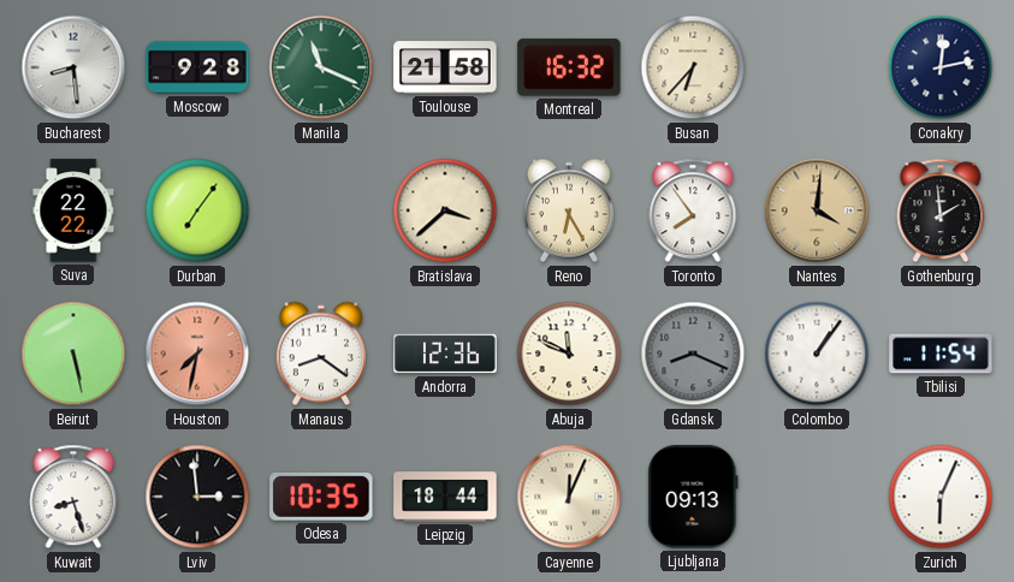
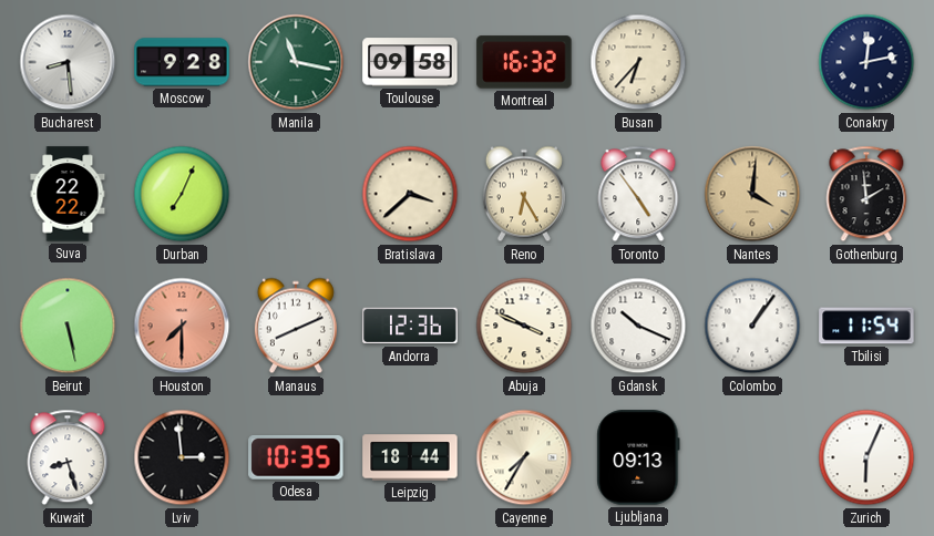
Manila: 11:19 -> 11:17 (296, 62)
Toulouse: 21:58 -> 09:58 (410, 62)
Durban: 7:06 -> 7:04 (182, 194)
Toronto: 7:54 -> 4:54 (638, 194)
Houston: 7:32 -> 7:30 (182, 326)
Manaus: 8:21 -> 8:11 (296, 326)
Abuja: 11:49 -> 3:49 (524, 326)
Gdansk: 8:19 -> 10:19 (638, 326)
Gdansk dial: grey -> white (638, 326)
Cayenne: 12:04 -> 7:35 (524, 457)
